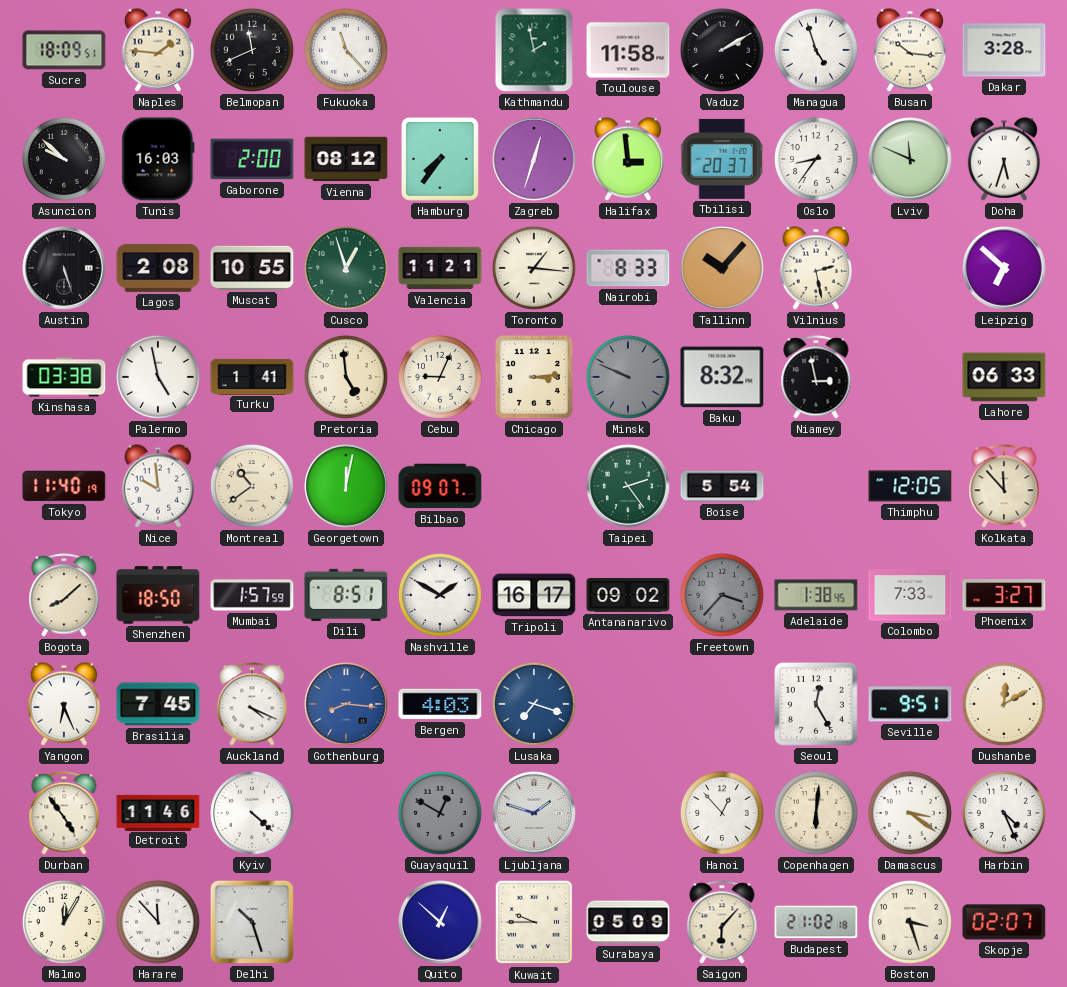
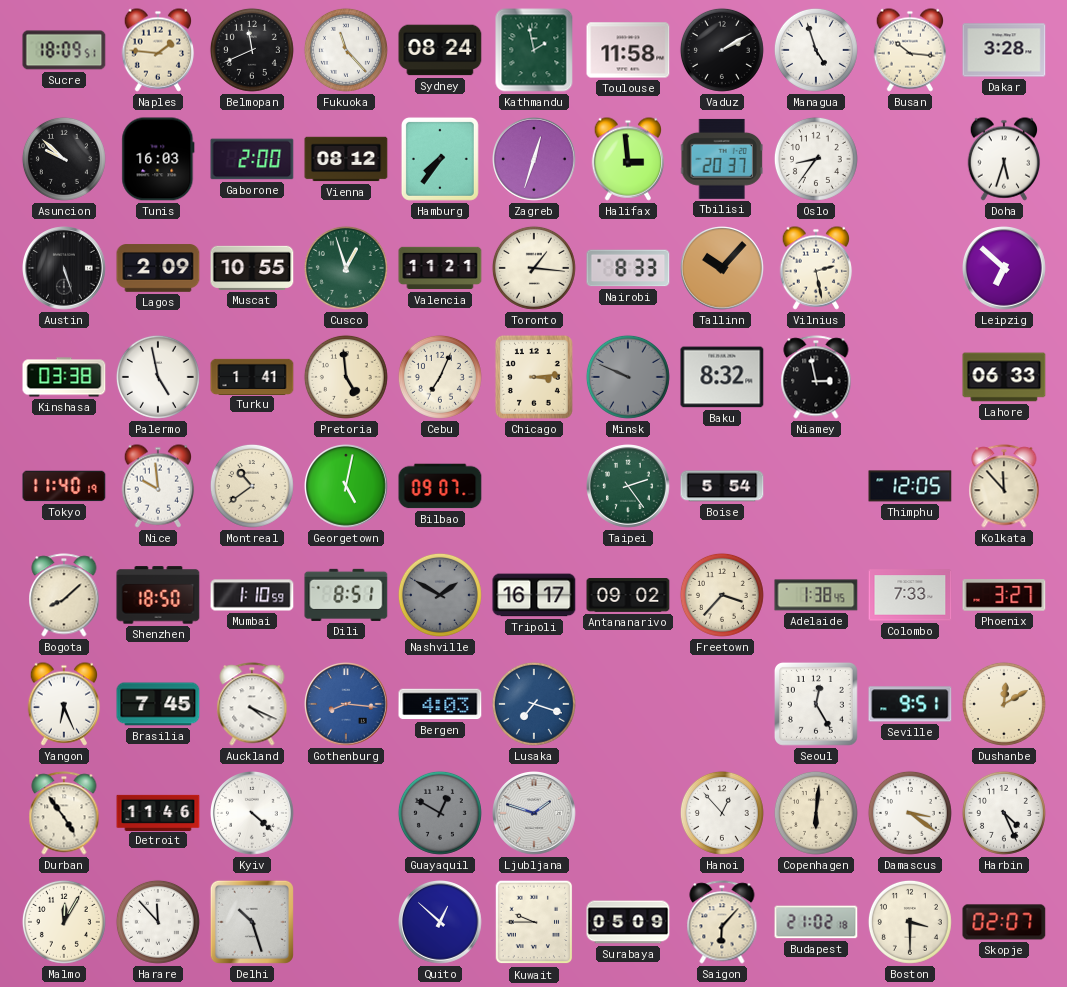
Sydney: none -> 08:24 (440, 50)
Lviv: 11:49 -> none (911, 160)
Lagos: 2:08 -> 2:09 (158, 268)
Cebu: 9:04 -> 7:04 (440, 377)
Georgetown: 12:02 -> 5:02 (347, 487)
Mumbai: 1:57 -> 1:10 (252, 595)
Nashville dial: white -> grey (440, 595)
Freetown dial: grey -> cream (722, 595)
Boston: 3:27 -> 3:30 (910, 922)
